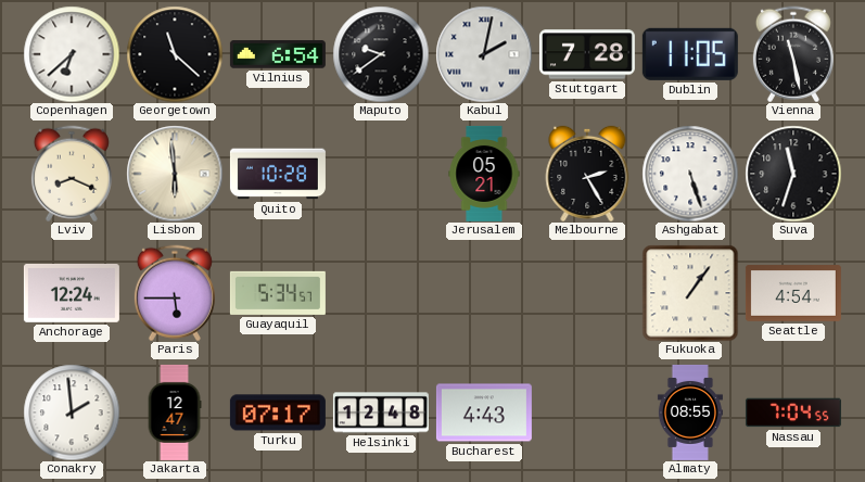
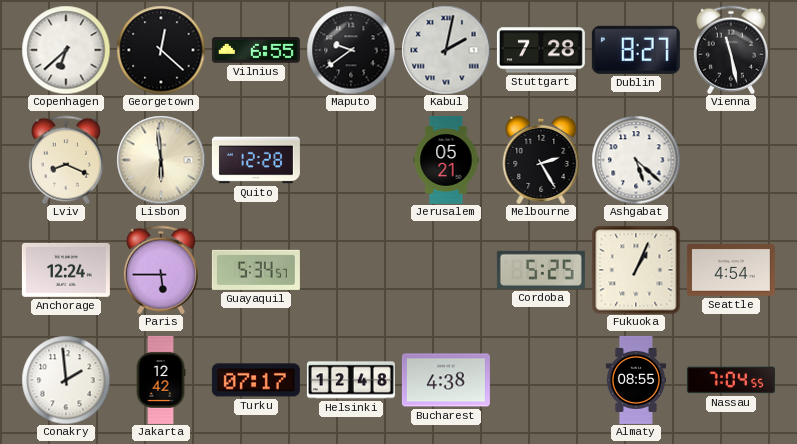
Georgetown: 11:22 -> 12:22 (161, 50)
Vilnius: 6:54 -> 6:55 (256, 50)
Dublin: 11:05 -> 8:27 (636, 50)
Quito: 10:28 -> 12:28 (256, 160)
Ashgabat: 5:27 -> 5:22 (636, 160)
Suva: 11:33 -> none (793, 174)
Cordoba: none -> 5:25 (541, 270)
Fukuoka: 1:06 -> 1:04 (636, 270)
Jakarta: 12:47 -> 12:42 (161, 380)
Bucharest: 4:43 -> 4:38 (446, 380)
